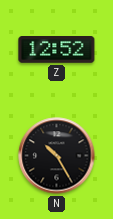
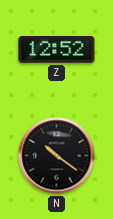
N: 10:25 -> 10:21 (57, 156)
